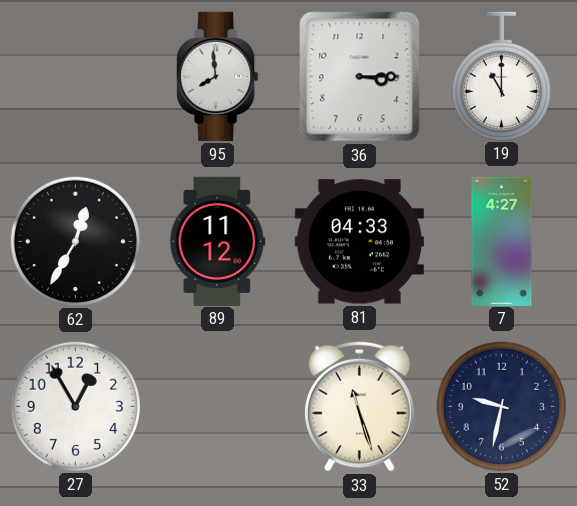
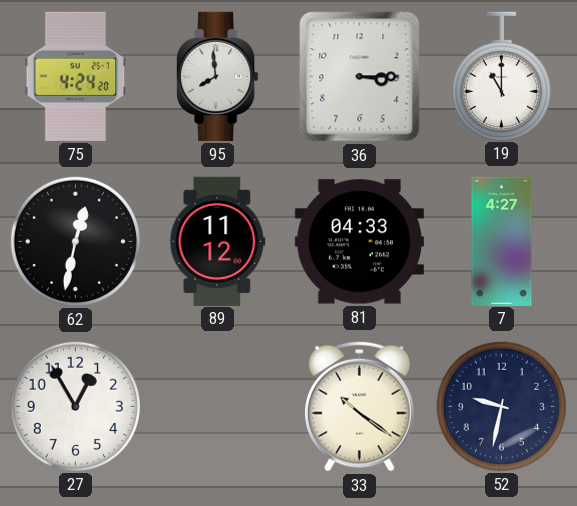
75: none -> 4:24 (76, 76)
62: 12:35 -> 12:32 (75, 241)
33: 11:27 -> 10:21 (360, 406)
